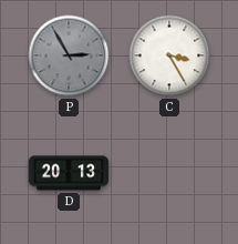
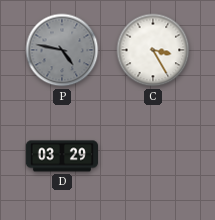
P: 2:55 -> 4:47 (62, 50)
D: 20:13 -> 03:29 (61, 156)
